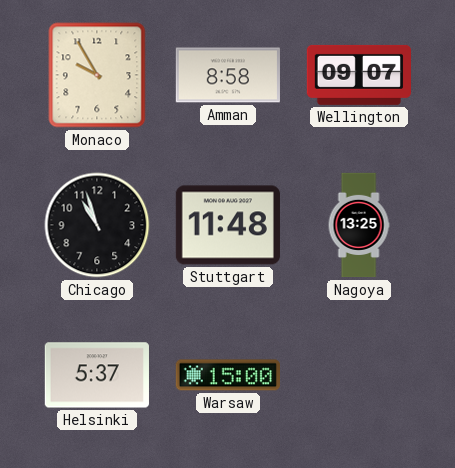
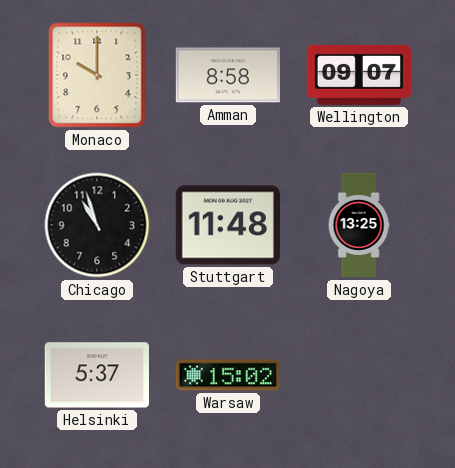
Monaco: 9:55 -> 10:00 (97, 75)
Warsaw: 15:00 -> 15:02 (228, 375)
